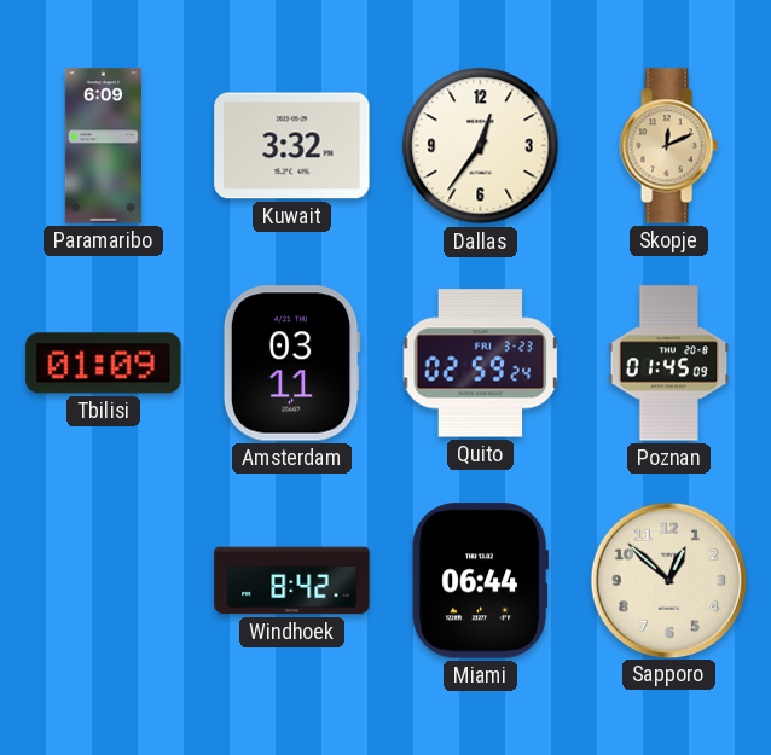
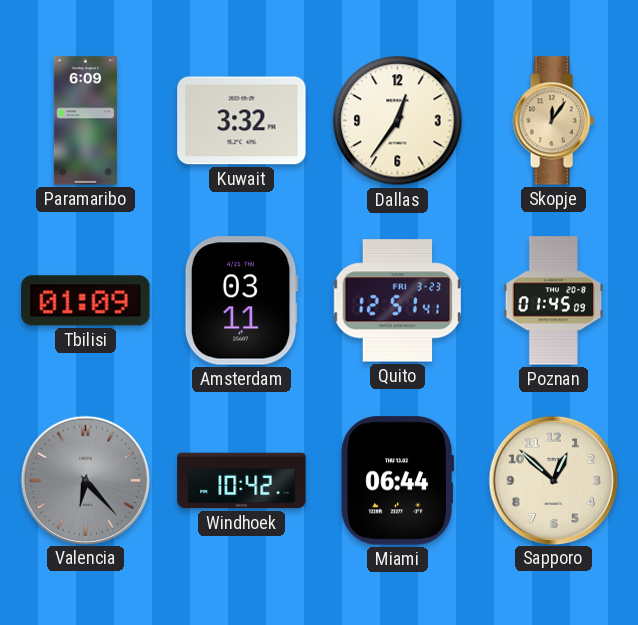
Skopje: 12:11 -> 12:06 (553, 121)
Quito: 02:59 -> 12:51 (398, 301)
Valencia: none -> 6:23 (85, 480)
Windhoek: 8:42 -> 10:42 (242, 481)
